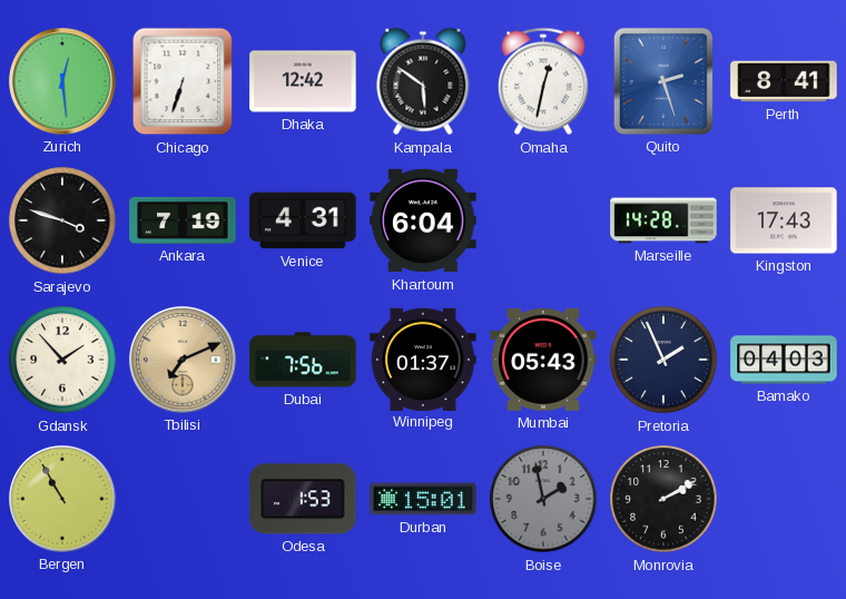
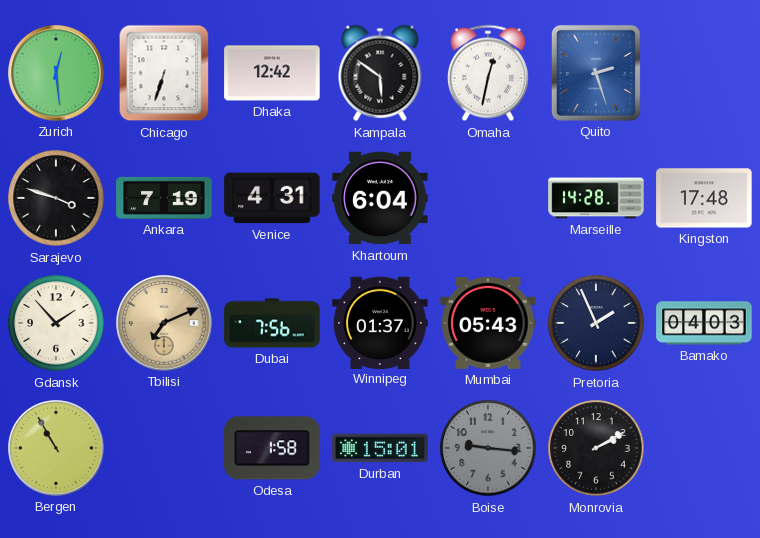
Perth: 8:41 -> none (784, 81)
Kingston: 17:43 -> 17:48 (704, 198)
Odesa: 1:53 -> 1:58 (272, 448)
Boise: 1:58 -> 9:16 (488, 448)
